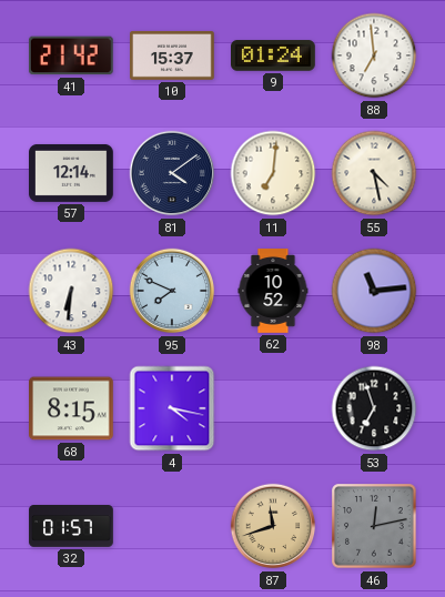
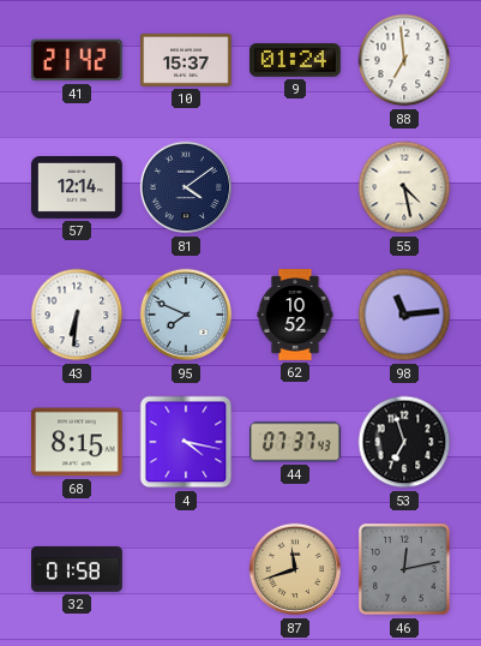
11: 7:01 -> none (273, 173)
44: none -> 07:37 (296, 442)
32: 01:57 -> 01:58 (77, 570)
